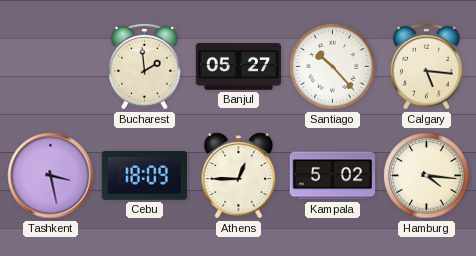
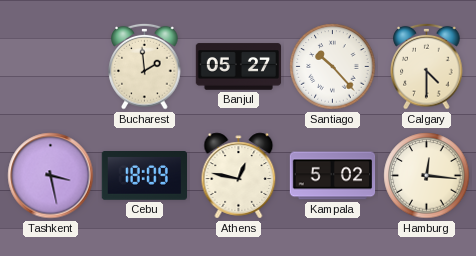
Calgary: 5:16 -> 4:30 (427, 66)
Athens: 12:45 -> 12:47 (239, 176)
Hamburg: 4:16 -> 12:16 (427, 176)
